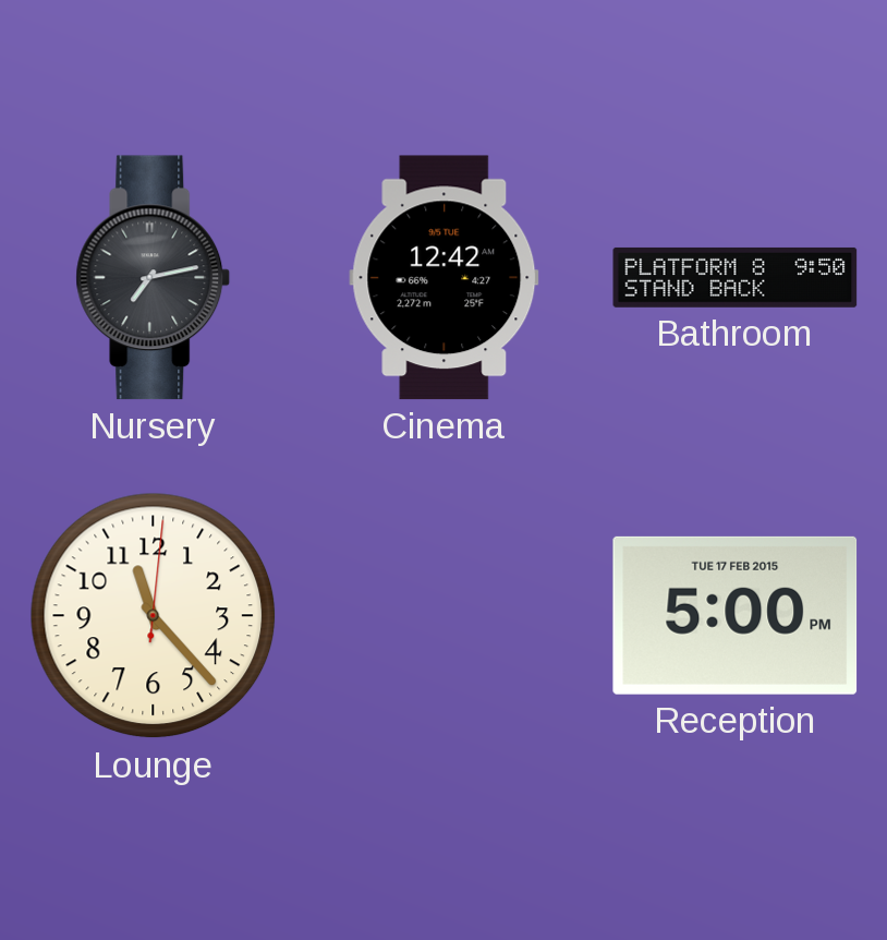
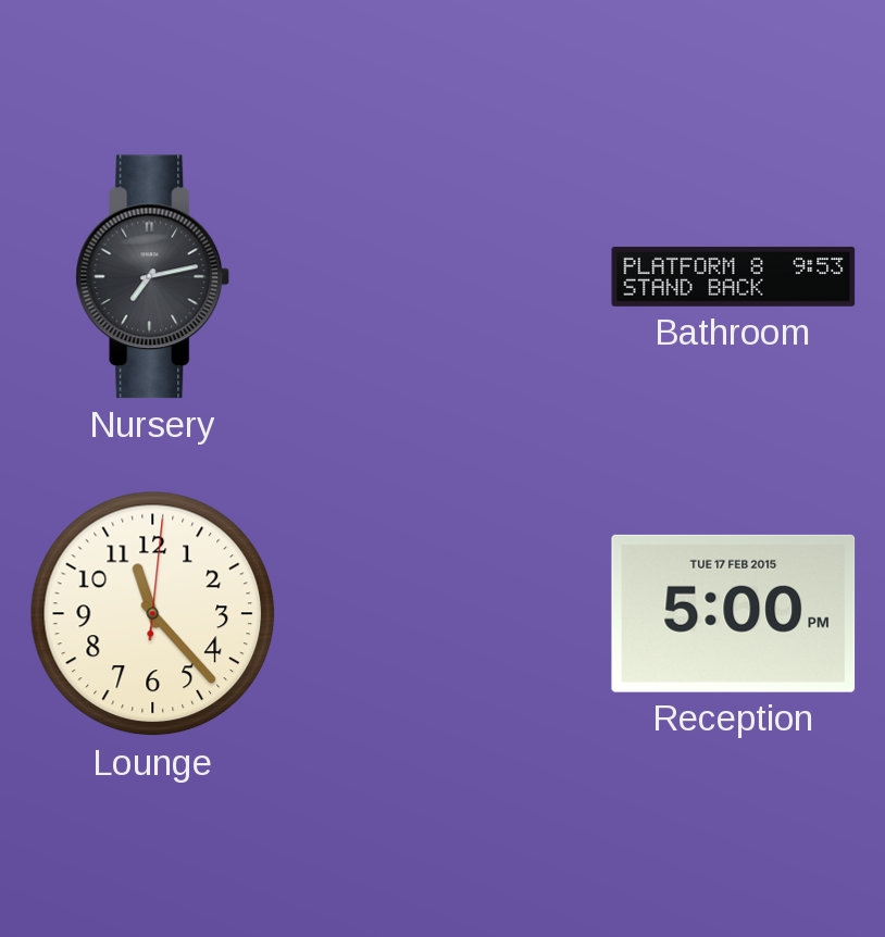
Cinema: 12:42 -> none (445, 278)
Bathroom: 9:50 -> 9:53 (734, 276)
